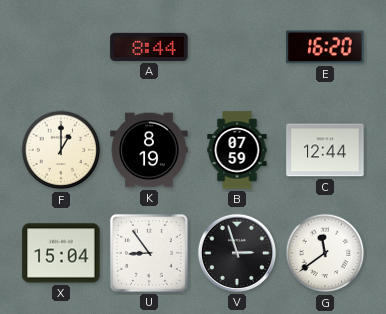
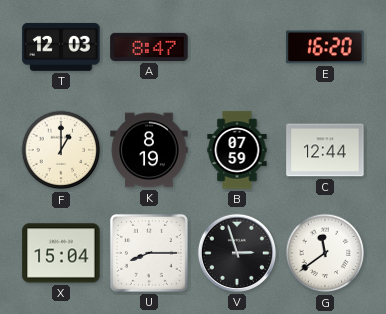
T: none -> 12:03 (61, 47)
A: 8:44 -> 8:47 (149, 47)
U: 8:54 -> 8:15 (149, 253)
